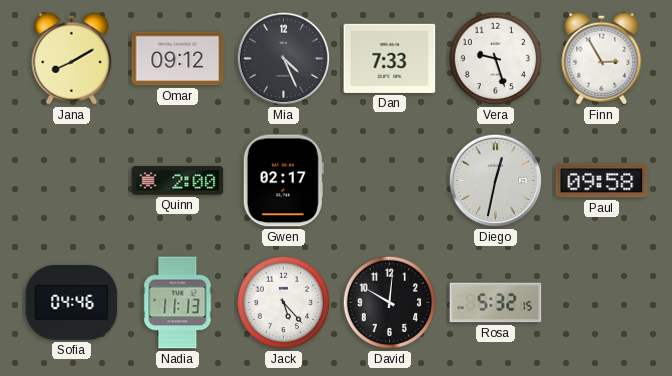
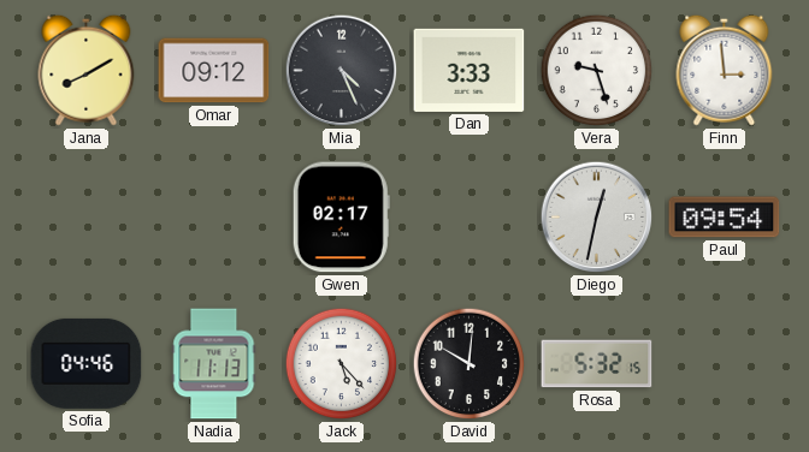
Dan: 7:33 -> 3:33 (470, 70)
Finn: 2:55 -> 2:59 (725, 70)
Quinn: 2:00 -> none (178, 181)
Paul: 09:58 -> 09:54 (725, 218)
